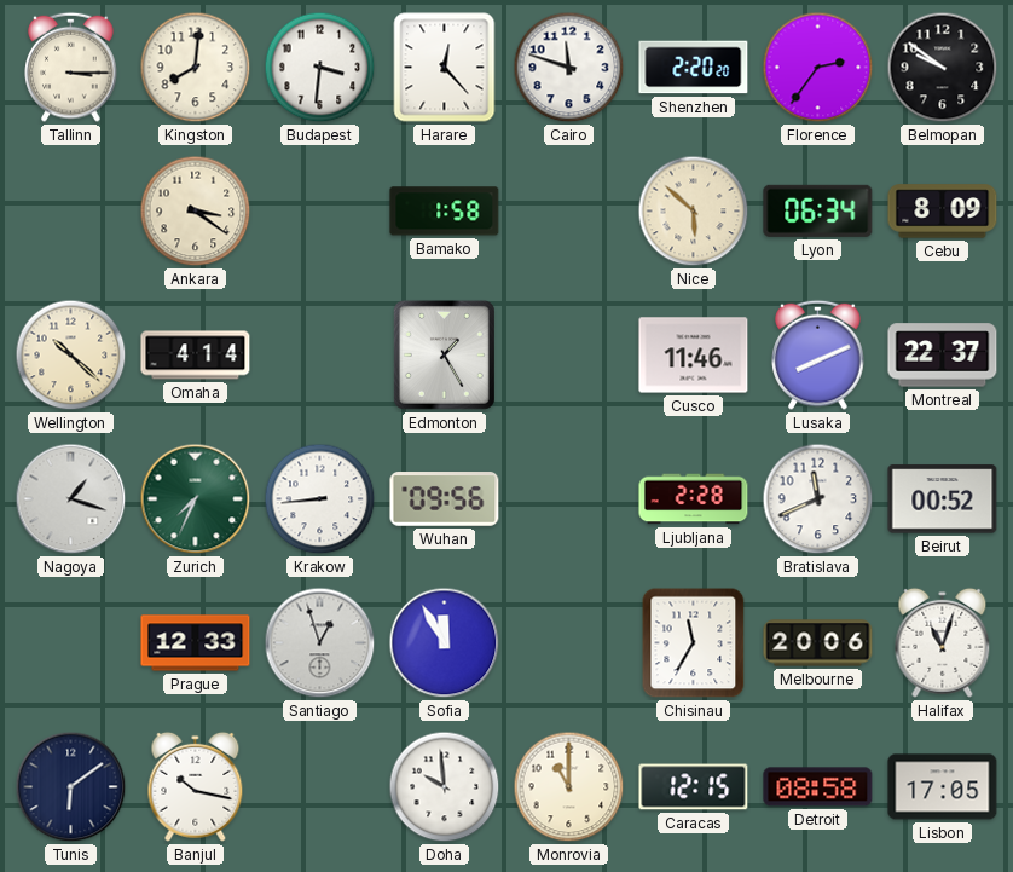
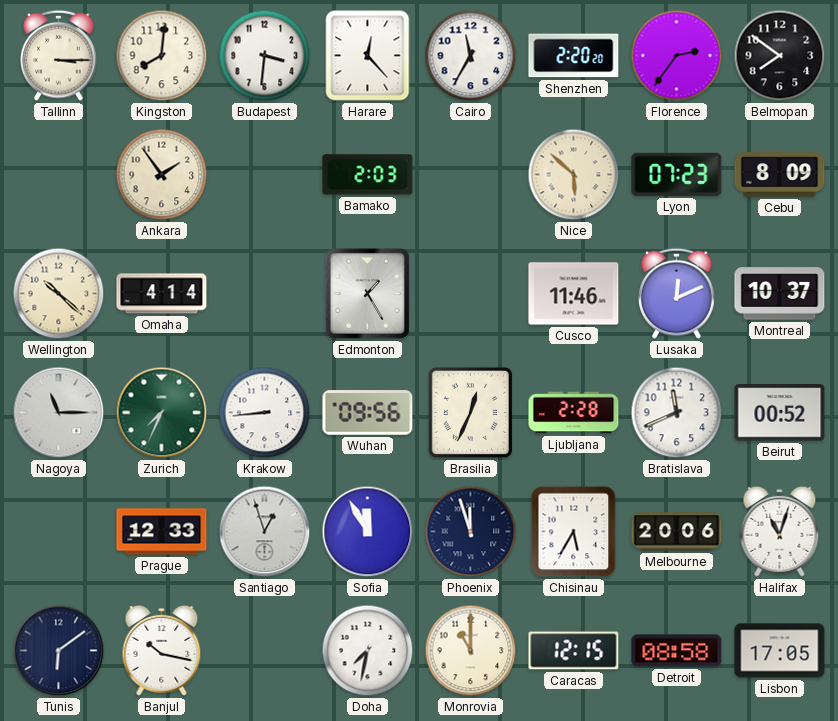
Cairo: 11:48 -> 11:35 (471, 56)
Belmopan: 9:51 -> 7:51 (780, 56)
Ankara: 3:21 -> 1:54 (162, 175)
Bamako: 1:58 -> 2:03 (368, 175)
Lyon: 06:34 -> 07:23 (677, 174)
Lusaka: 8:11 -> 12:11 (677, 293)
Montreal: 22:37 -> 10:37 (780, 294)
Nagoya: 1:18 -> 11:15 (59, 413)
Brasilia: none -> 12:34 (470, 412)
Phoenix: none -> 11:57 (471, 532)
Chisinau: 11:35 -> 5:35 (574, 532)
Doha: 9:59 -> 7:32 (368, 651)
